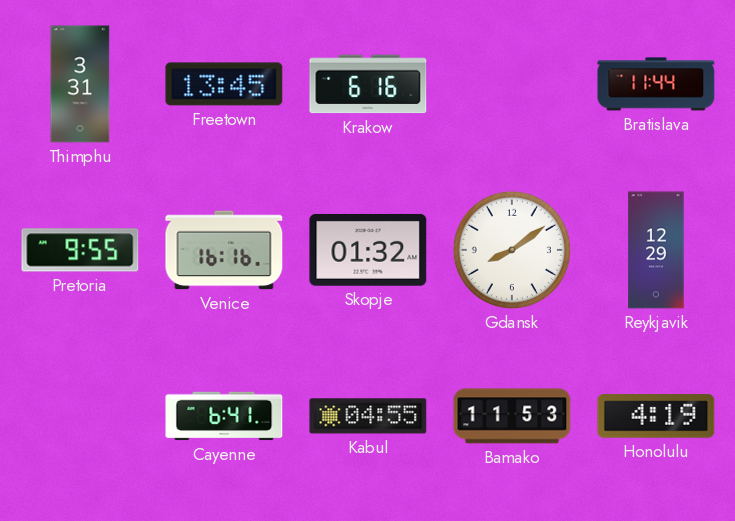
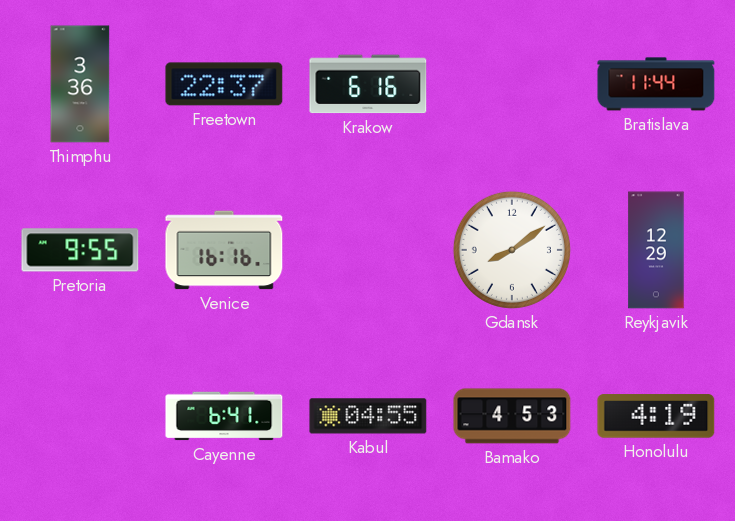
Thimphu: 3:31 -> 3:36 (80, 84)
Freetown: 13:45 -> 22:37 (224, 84)
Skopje: 01:32 -> none (368, 250)
Bamako: 11:53 -> 4:53 (512, 416)
